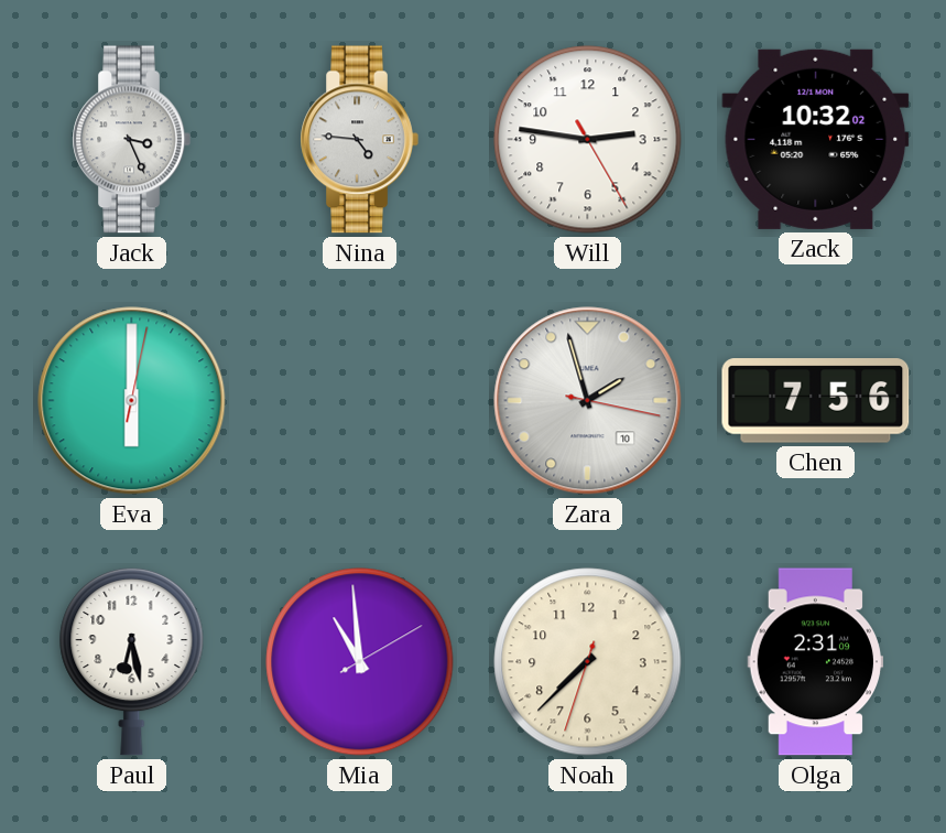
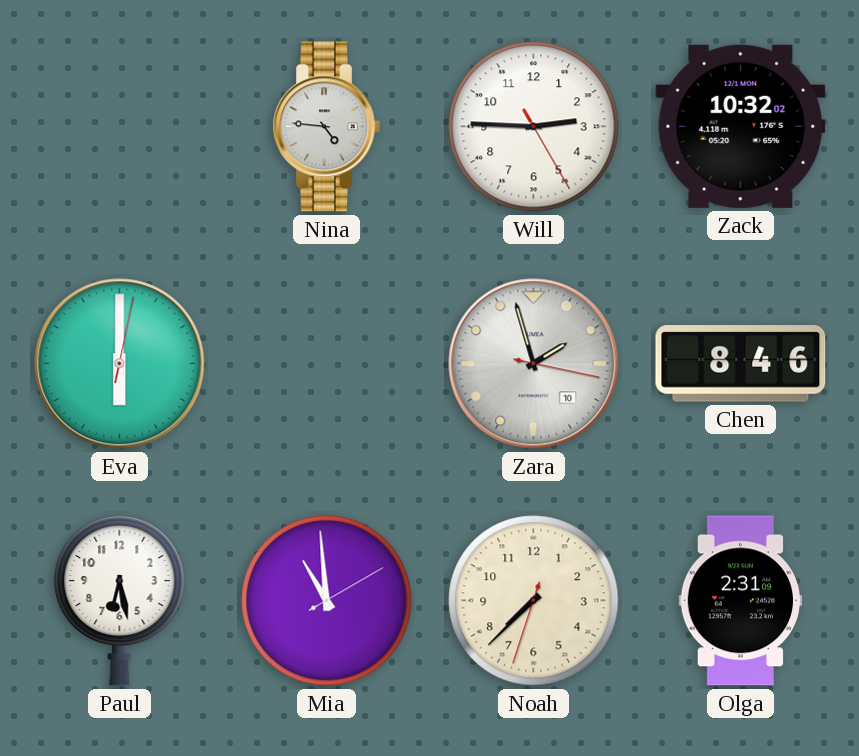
Jack: 3:26 -> none (131, 140)
Will: 2:46 -> 2:45 (534, 127)
Chen: 7:56 -> 8:46 (741, 364)
